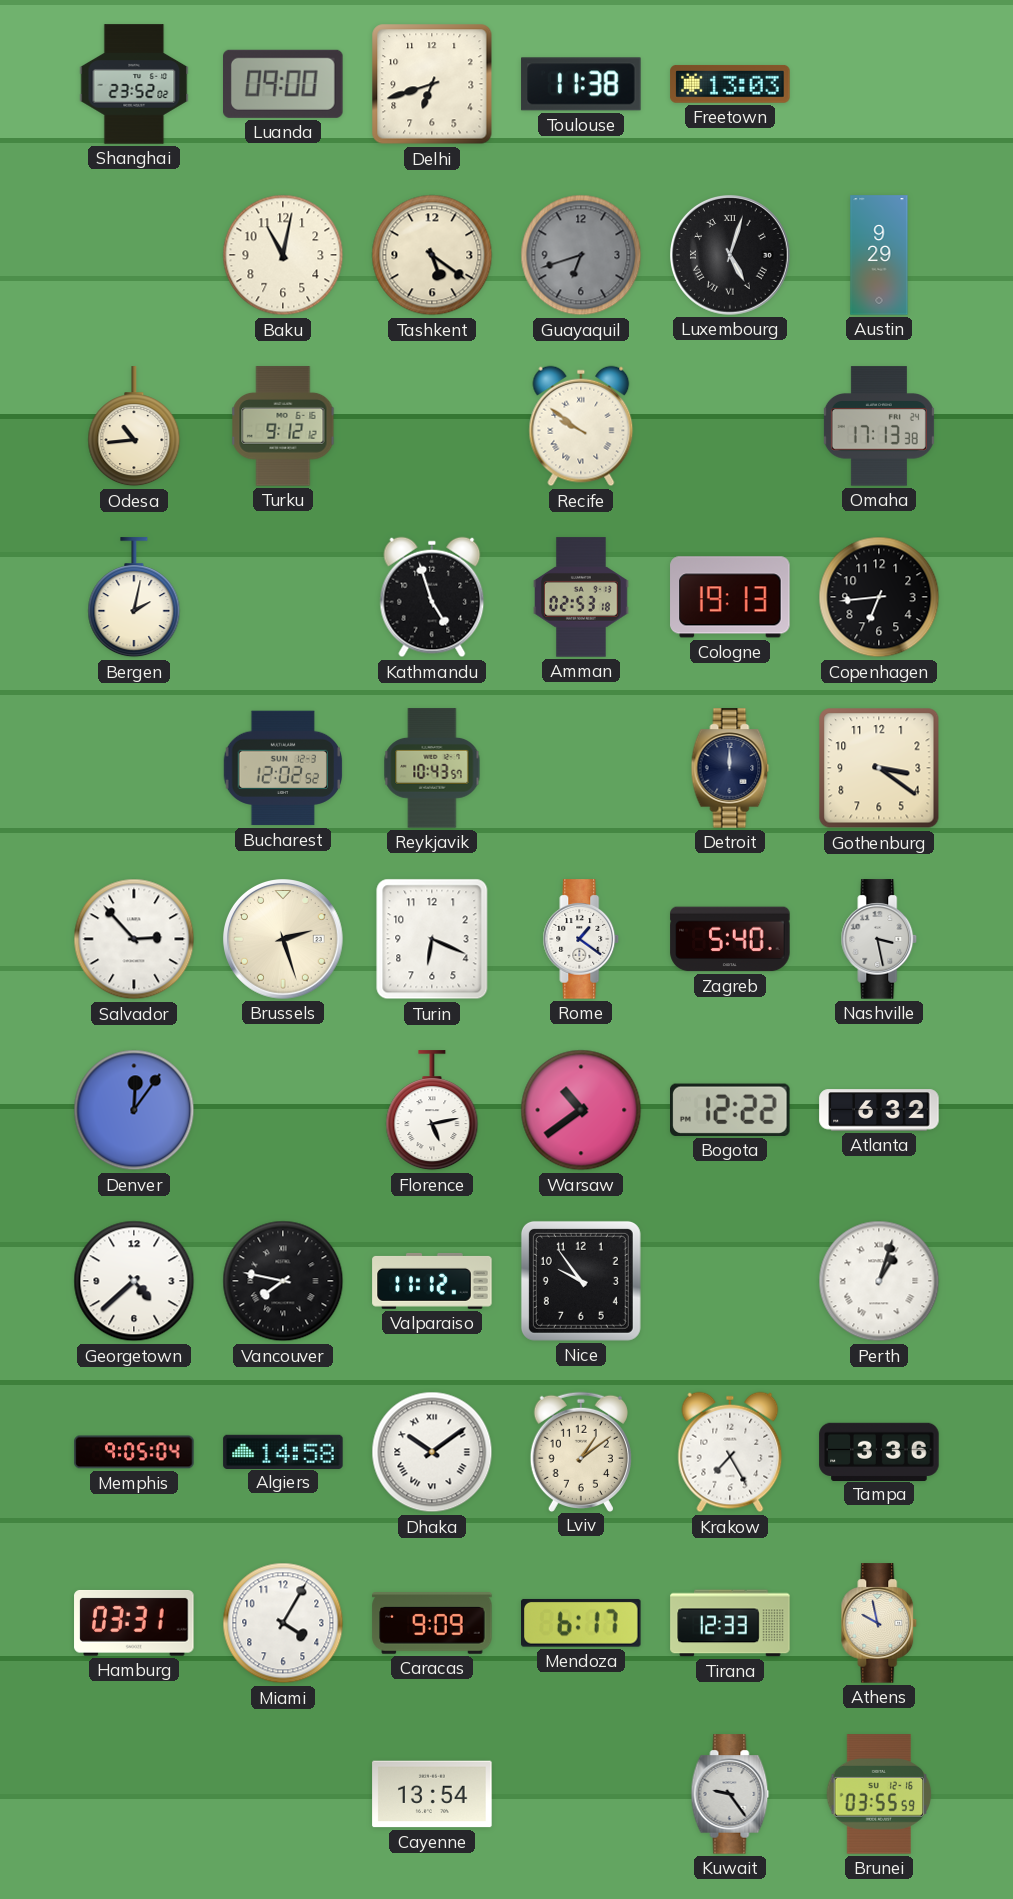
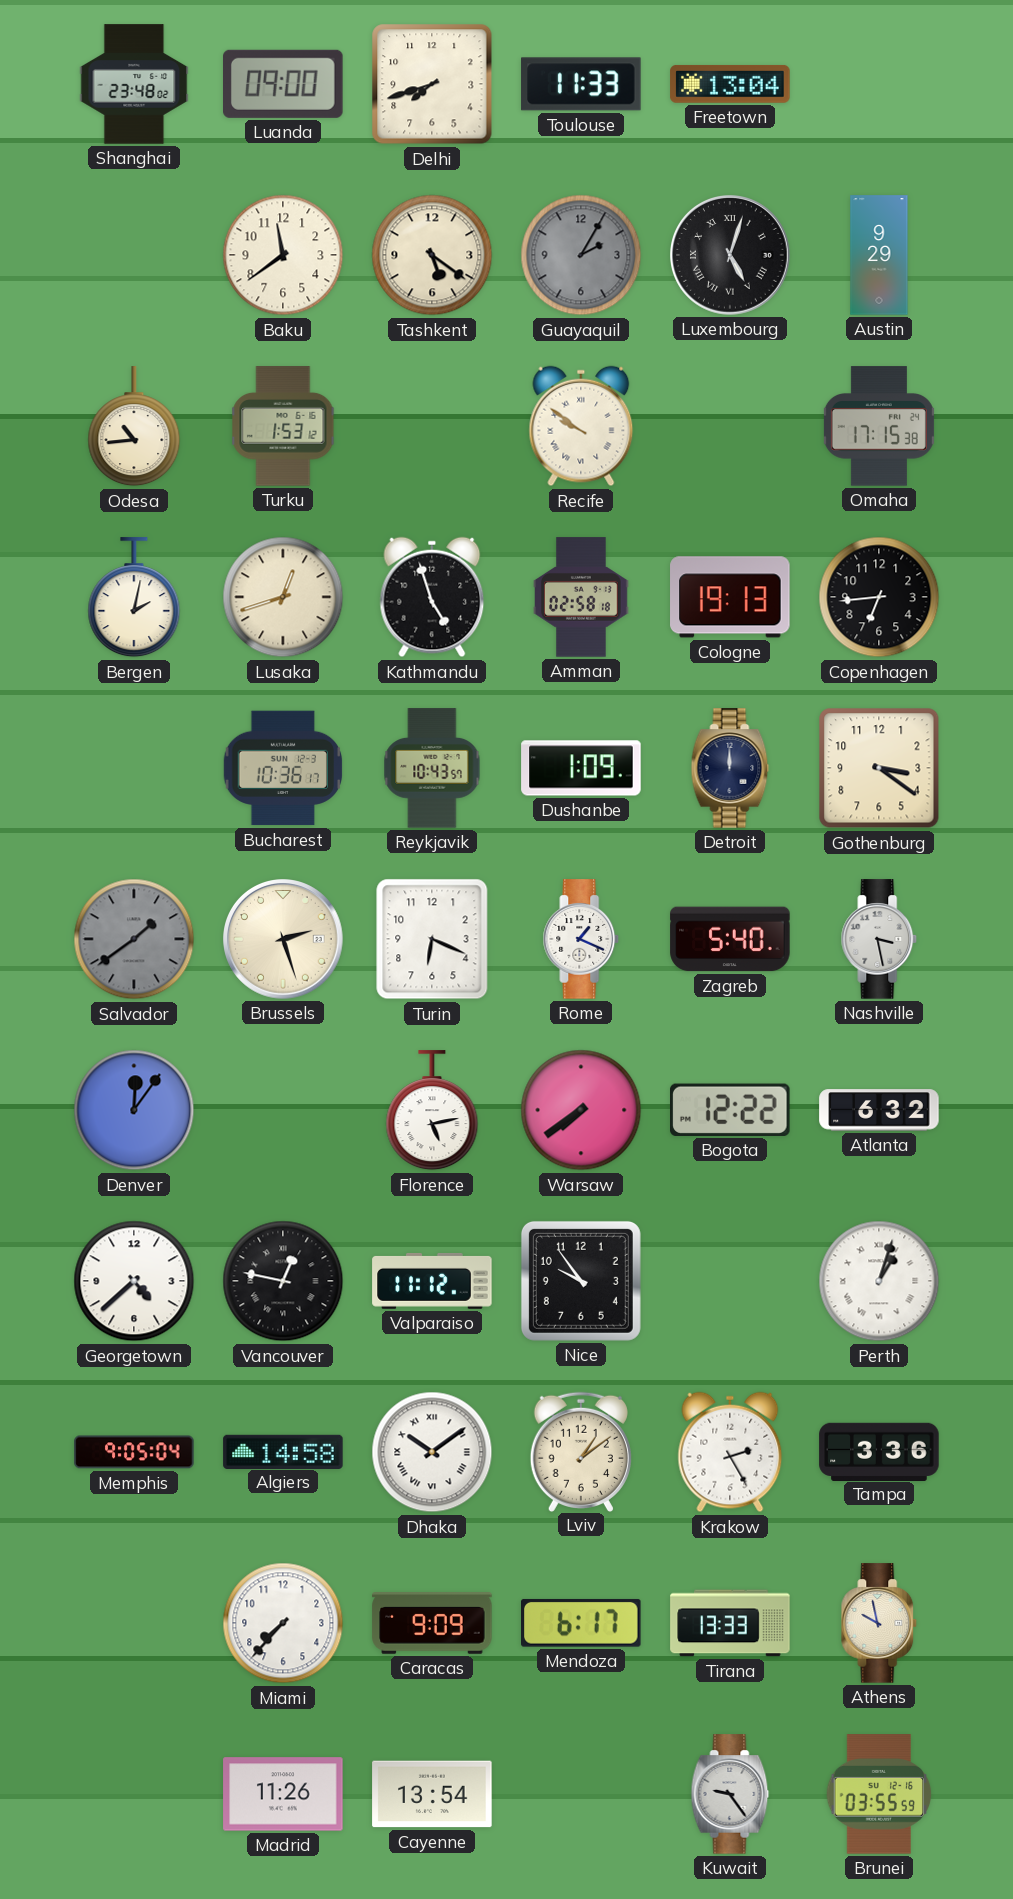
Shanghai: 23:52 -> 23:48 (134, 84)
Delhi: 6:42 -> 7:42 (432, 84)
Toulouse: 11:38 -> 11:33 (581, 84)
Freetown: 13:03 -> 13:04 (730, 84)
Baku: 11:02 -> 11:39 (283, 255)
Guayaquil: 6:42 -> 2:05 (581, 255)
Turku: 9:12 -> 1:53 (283, 426)
Omaha: 17:13 -> 17:15 (879, 426)
Lusaka: none -> 12:42 (283, 597)
Amman: 02:53 -> 02:58 (581, 597)
Bucharest: 12:02 -> 10:36 (283, 768)
Dushanbe: none -> 1:09 (581, 768)
Salvador: 2:53 -> 1:39 (134, 939)
Salvador dial: white -> grey (134, 939)
Rome: 1:21 -> 1:19 (581, 939)
Warsaw: 10:39 -> 7:39 (581, 1110)
Vancouver: 7:47 -> 12:47 (283, 1281)
Krakow: 7:25 -> 2:25 (730, 1452)
Hamburg: 03:31 -> none (134, 1623)
Miami: 4:05 -> 7:37 (283, 1623)
Tirana: 12:33 -> 13:33 (730, 1623)
Madrid: none -> 11:26 (283, 1794)
